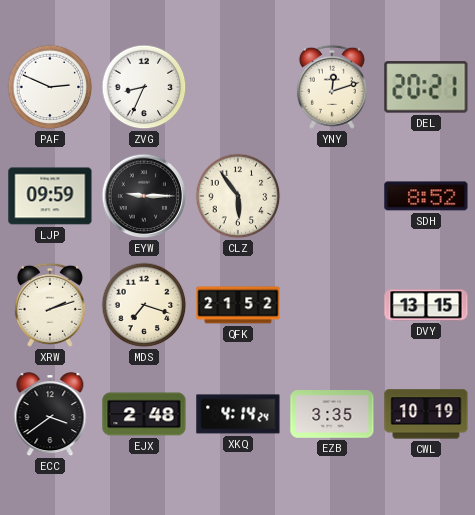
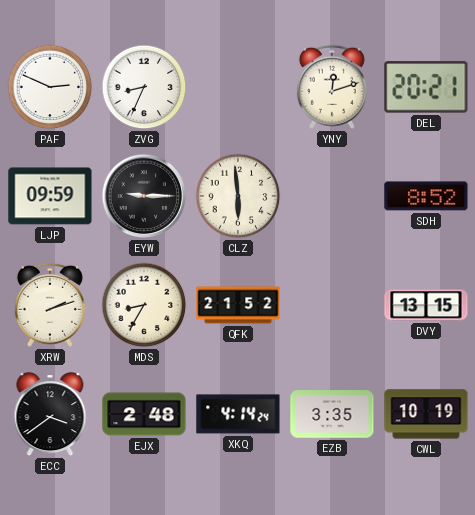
CLZ: 5:54 -> 5:59 (238, 196)
MDS: 7:18 -> 8:35 (144, 305)
